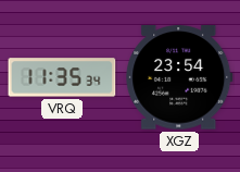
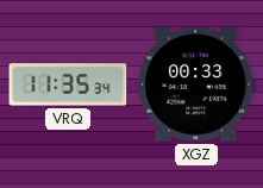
XGZ: 23:54 -> 00:33 (196, 84)
